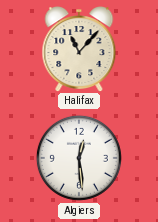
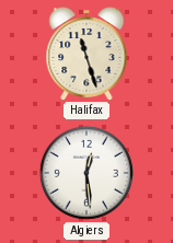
Halifax: 11:07 -> 11:27 (86, 54)
